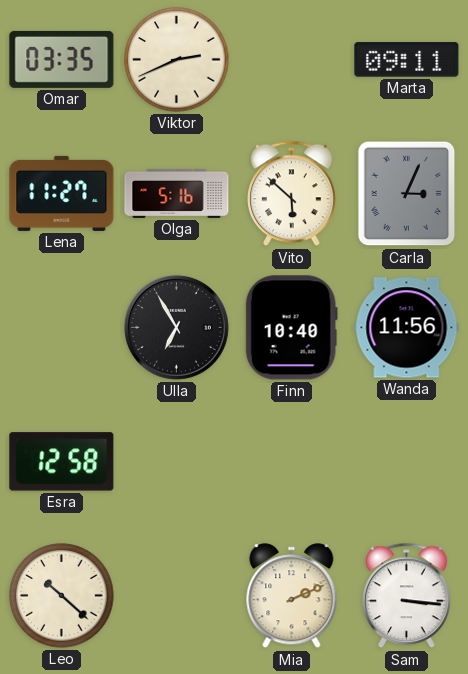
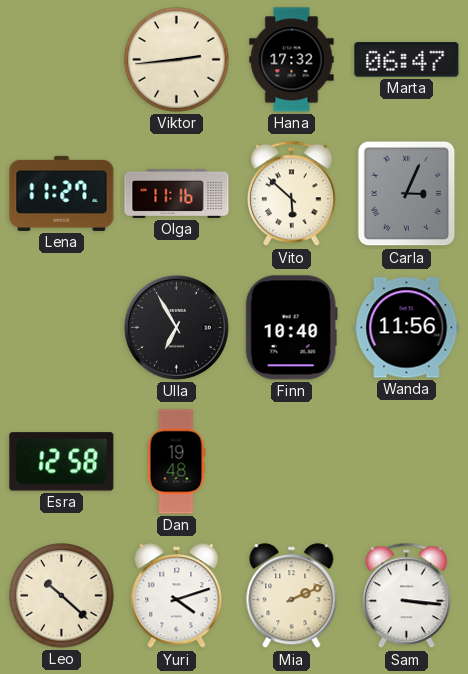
Omar: 03:35 -> none (62, 59)
Viktor: 2:41 -> 2:44 (177, 60)
Hana: none -> 17:32 (292, 60)
Marta: 09:11 -> 06:47 (407, 60)
Olga: 5:16 -> 11:16 (177, 193)
Dan: none -> 19:48 (176, 462)
Yuri: none -> 4:12 (177, 596)
